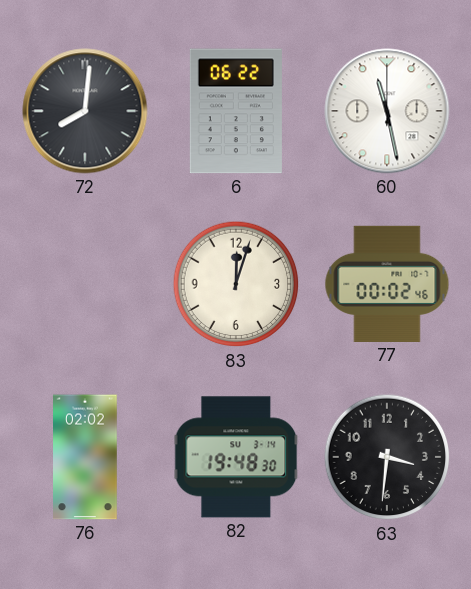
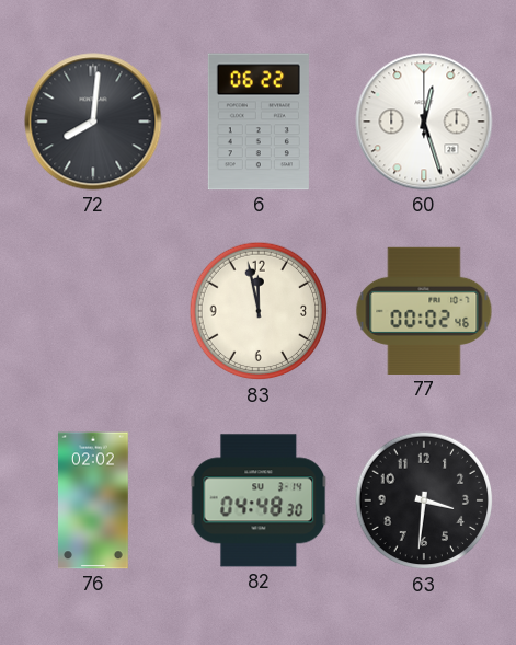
60: 11:28 -> 12:27 (424, 122)
83: 12:03 -> 11:58 (259, 311)
82: 19:48 -> 04:48 (259, 500)
